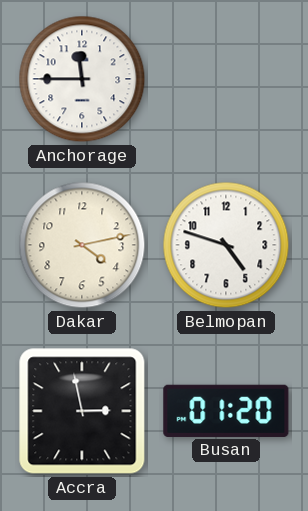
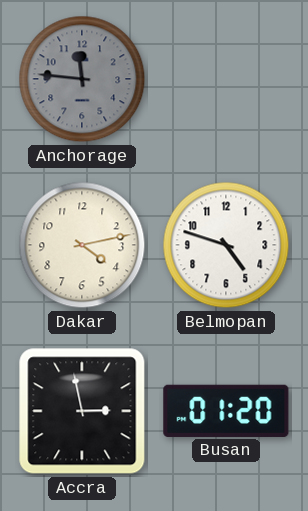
Anchorage: 11:45 -> 11:46 (82, 79)
Anchorage dial: white -> grey (82, 79)
